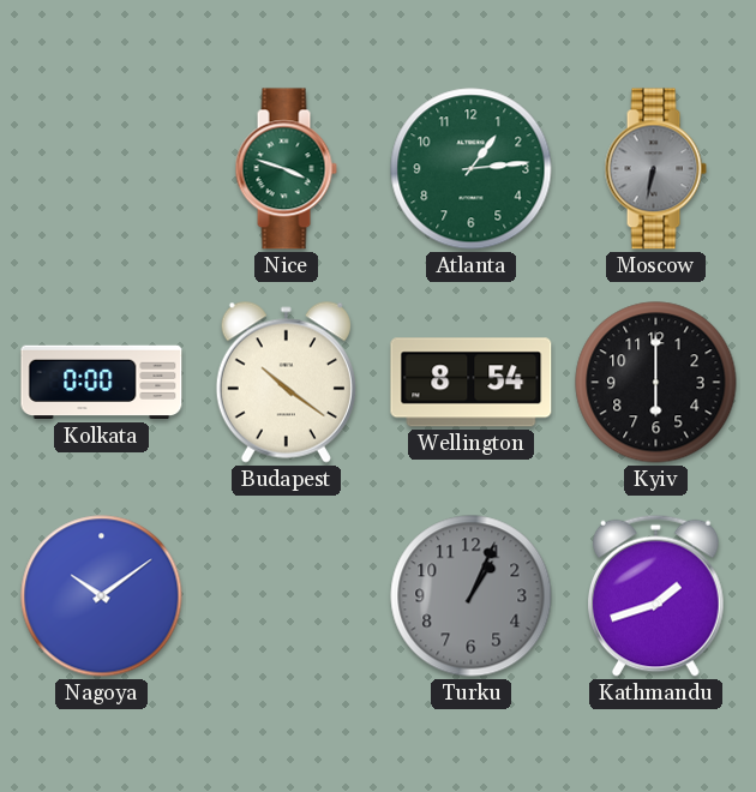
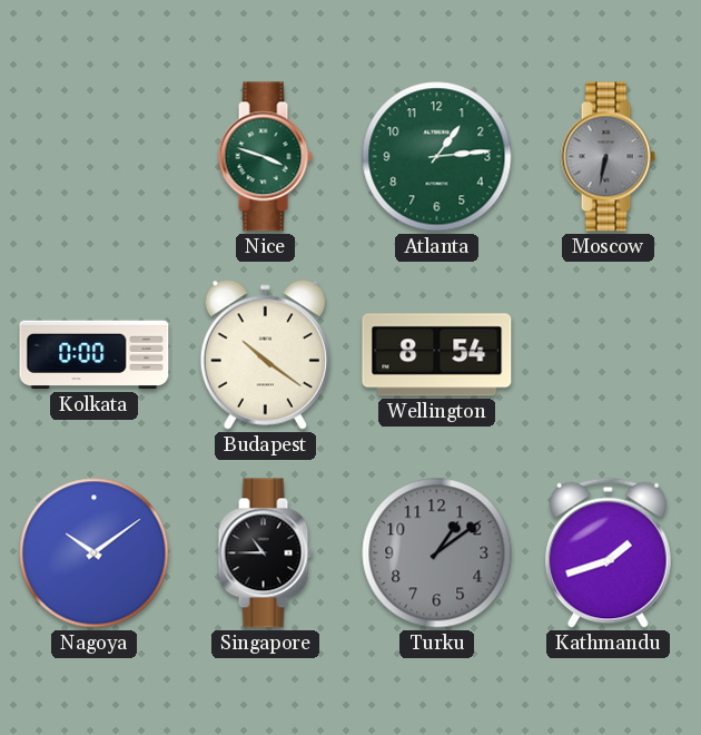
Kyiv: 6:00 -> none (656, 383)
Singapore: none -> 10:45 (265, 553)
Turku: 1:04 -> 1:09 (437, 553)
